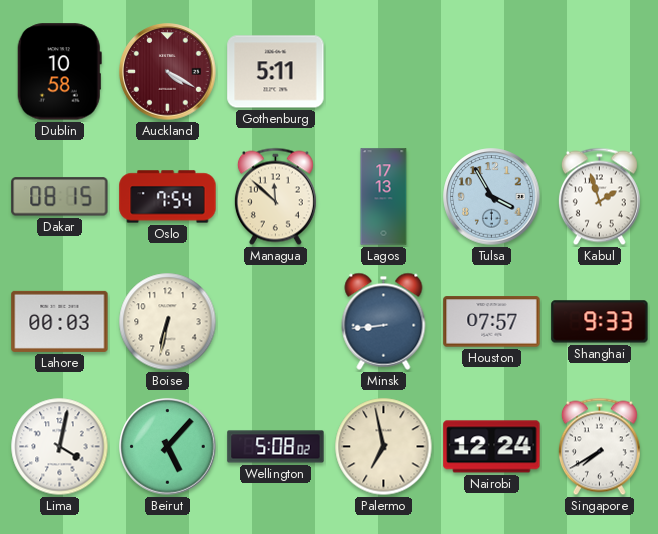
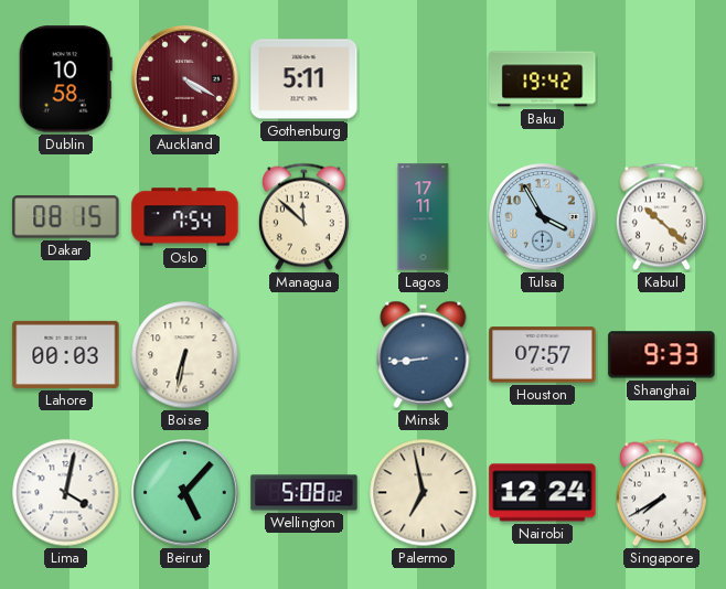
Baku: none -> 19:42 (543, 79)
Lagos: 17:13 -> 17:11 (424, 217)
Kabul: 1:57 -> 10:22 (661, 217)
